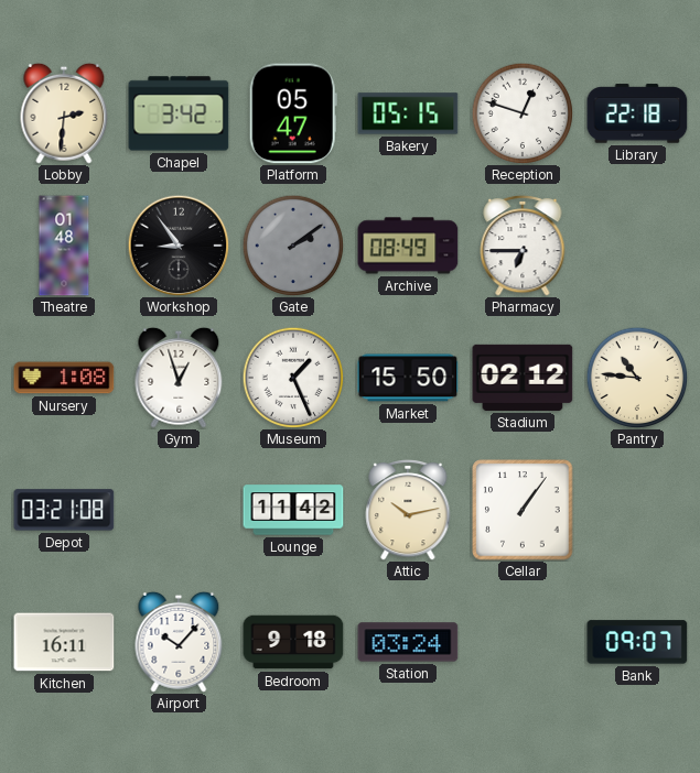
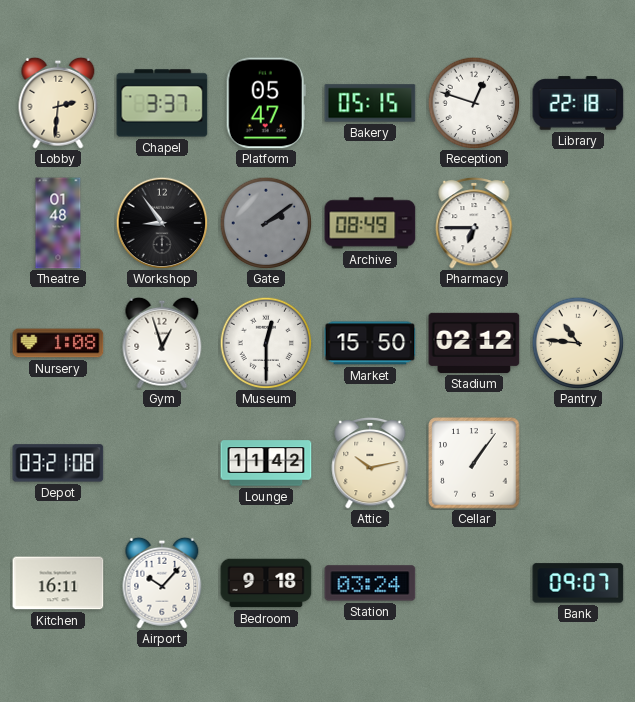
Chapel: 3:42 -> 3:37 (162, 103)
Museum: 1:26 -> 12:30 (266, 343)
